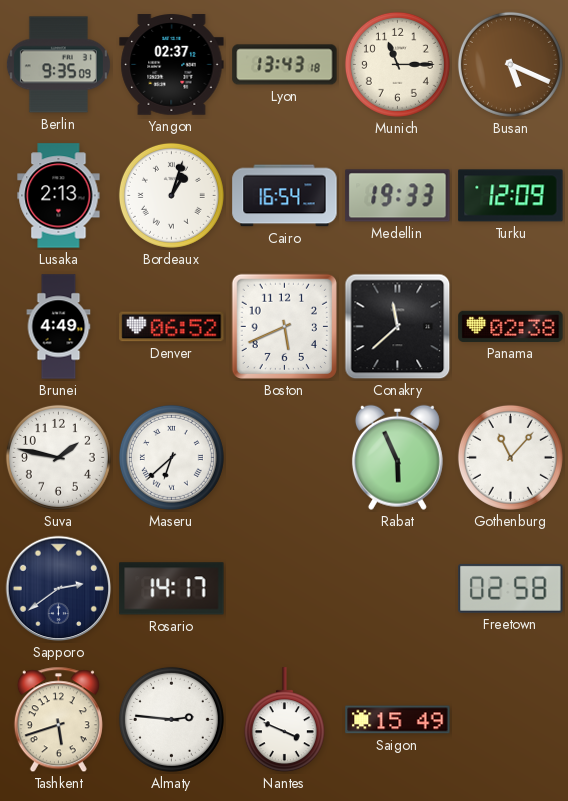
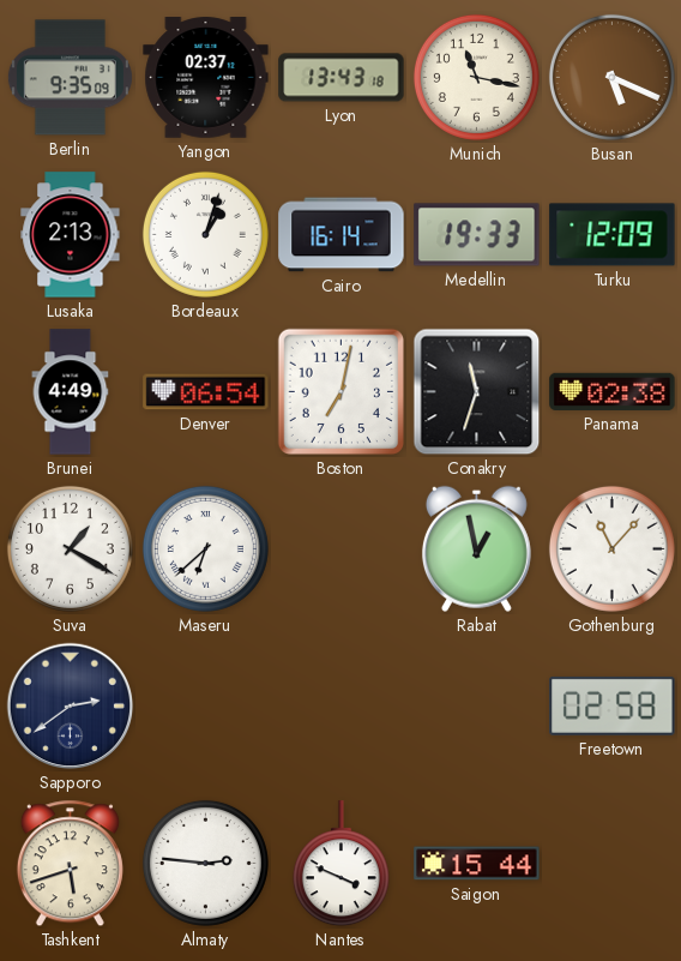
Munich: 11:15 -> 11:17 (476, 77)
Cairo: 16:54 -> 16:14 (342, 235)
Denver: 06:52 -> 06:54 (206, 392)
Boston: 5:41 -> 7:02 (340, 391)
Conakry: 11:38 -> 11:33 (477, 392)
Suva: 1:47 -> 1:20 (70, 548)
Rabat: 5:56 -> 12:58 (476, 548)
Rosario: 14:17 -> none (172, 589)
Saigon: 15:49 -> 15:44 (477, 864)
